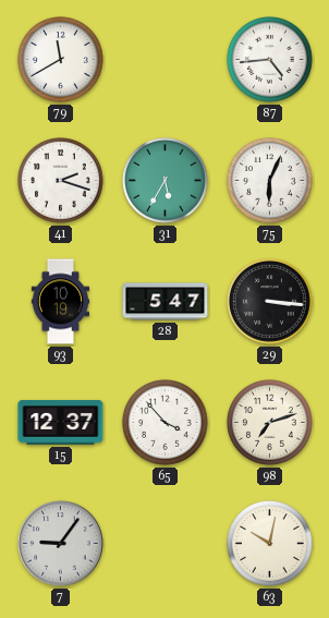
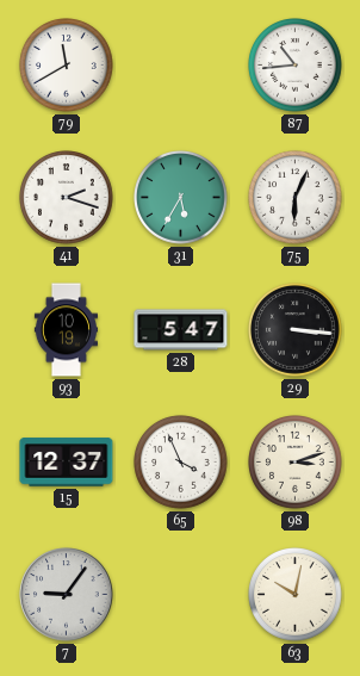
87: 4:44 -> 10:44 (296, 66)
65: 3:53 -> 3:56 (181, 463)
98: 7:12 -> 3:12 (296, 463)
